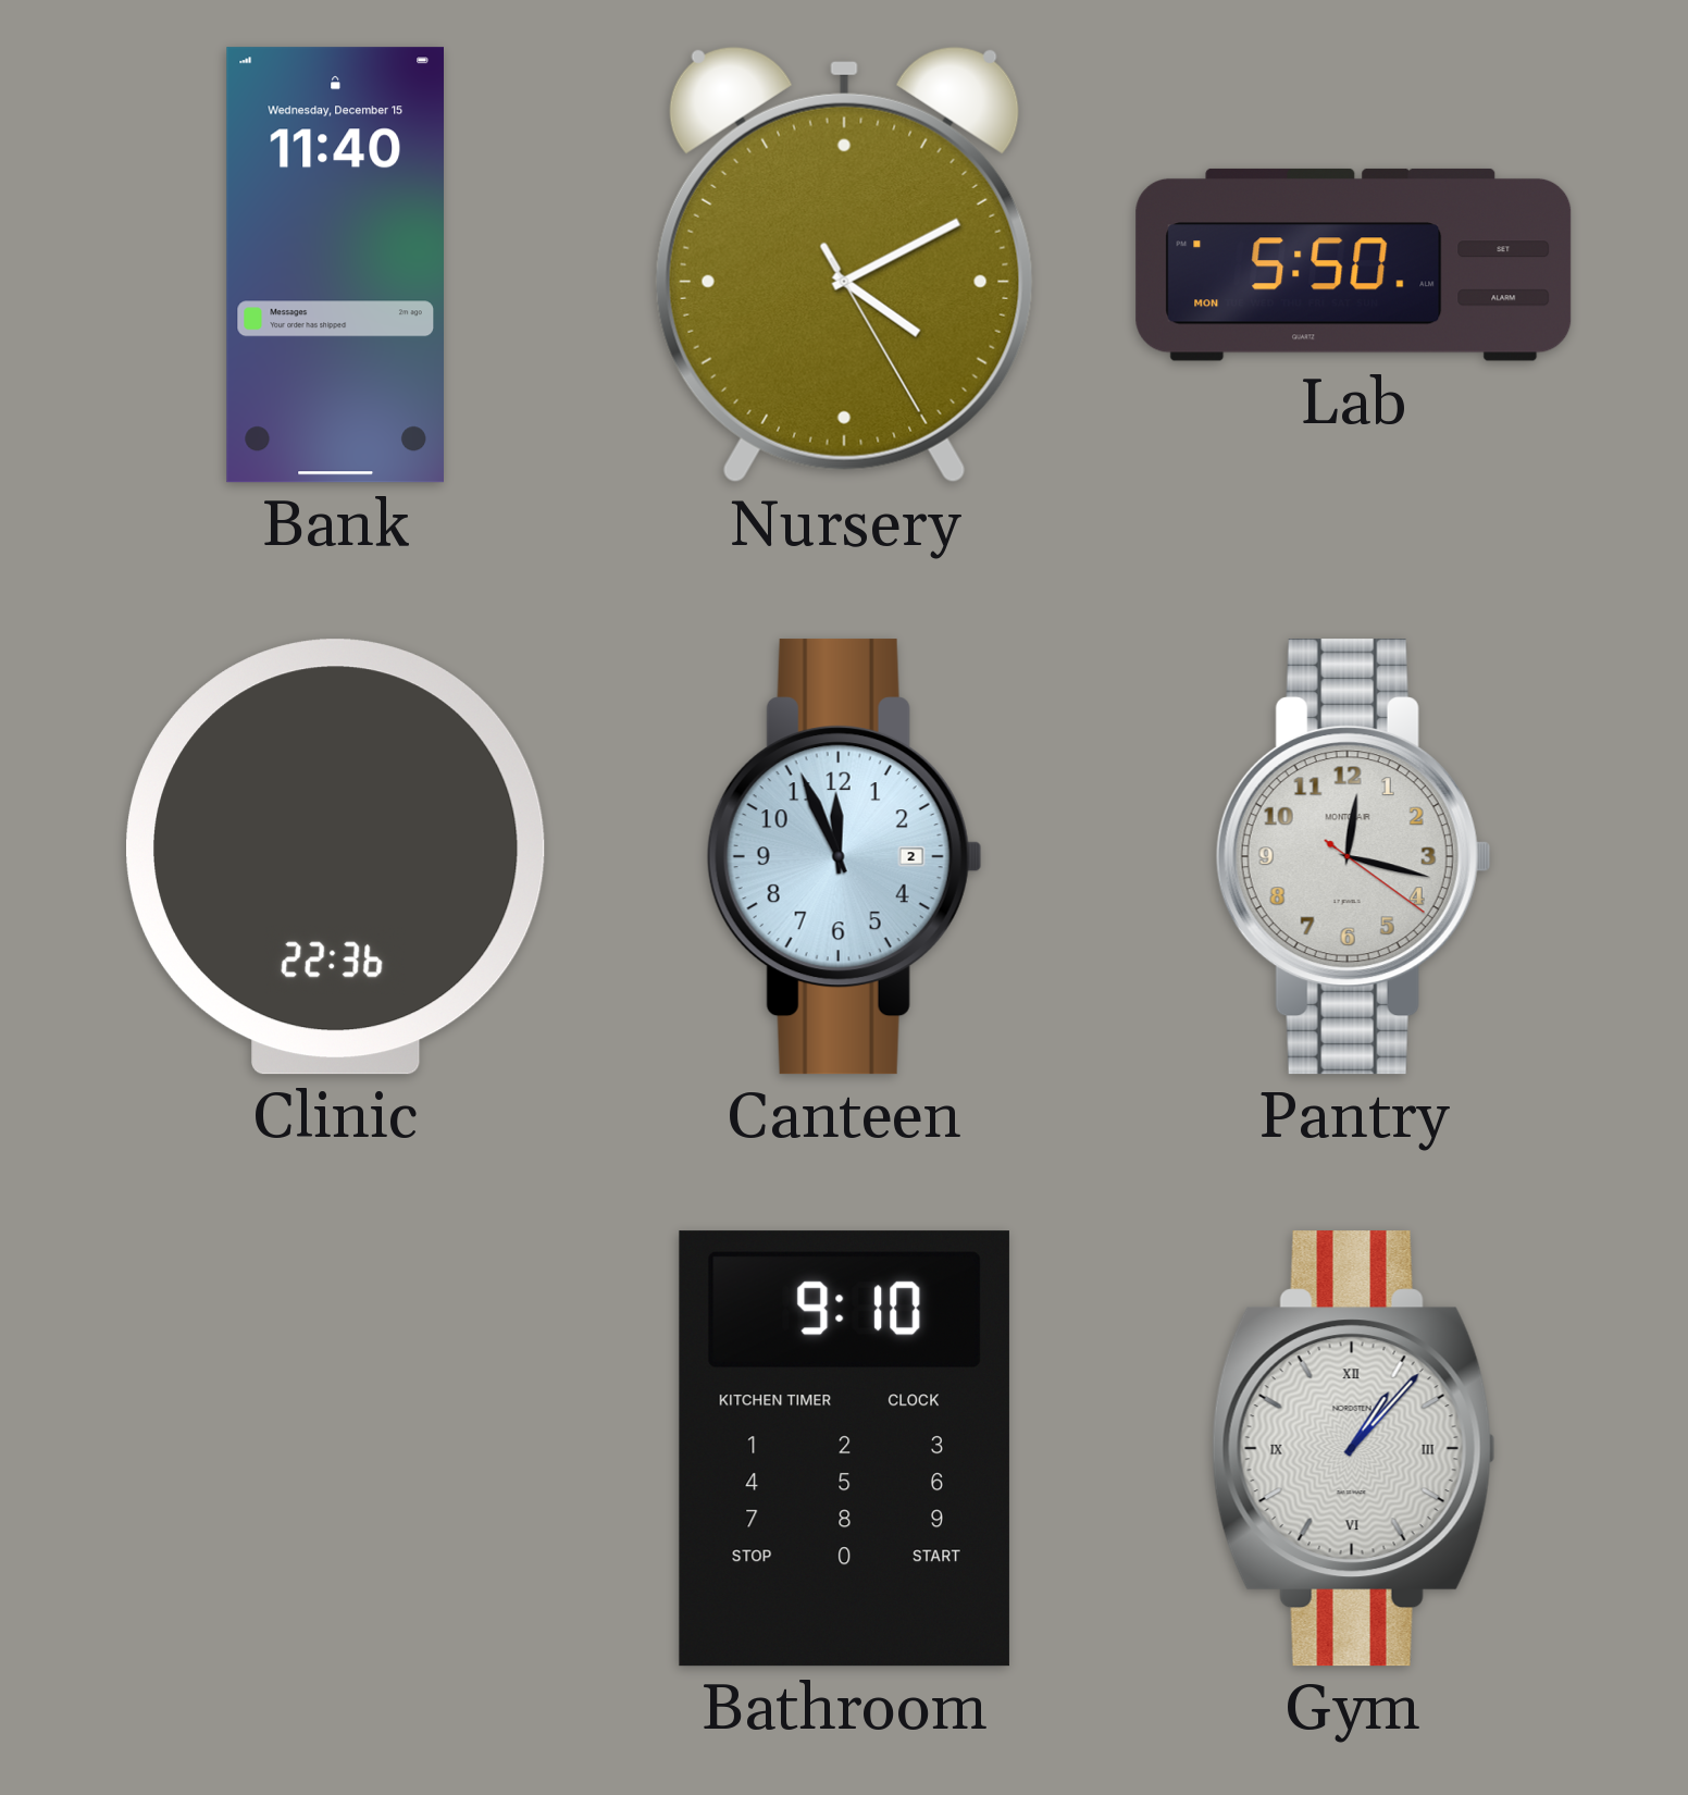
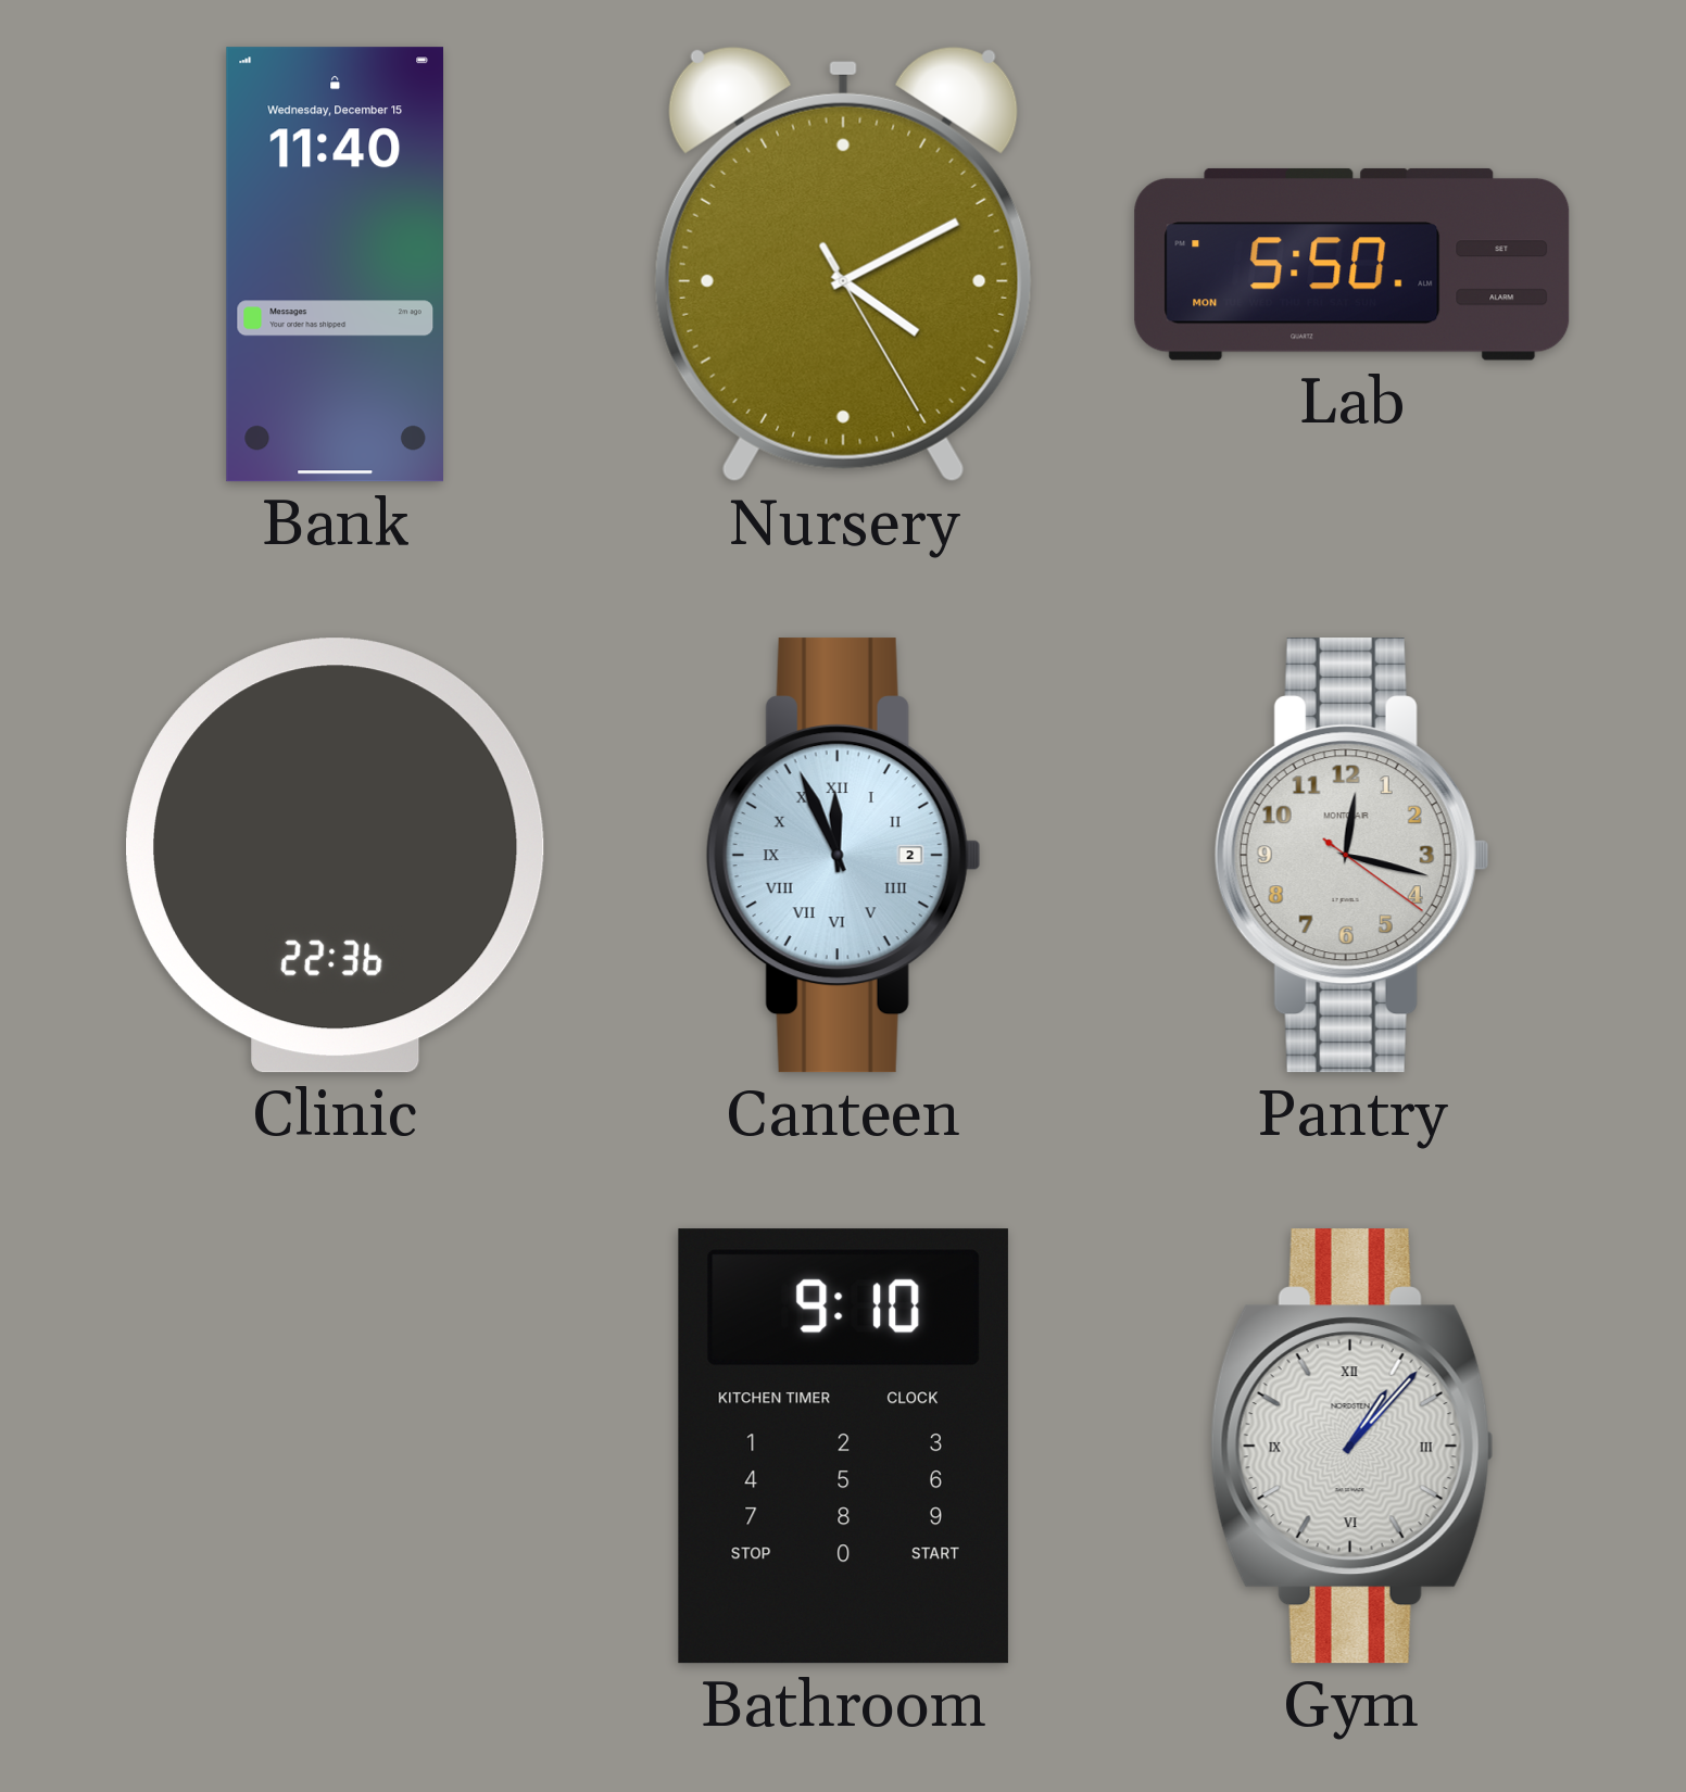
Canteen numerals: Arabic -> Roman (843, 856)
